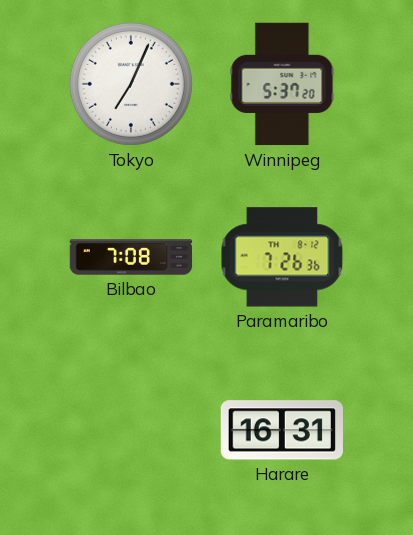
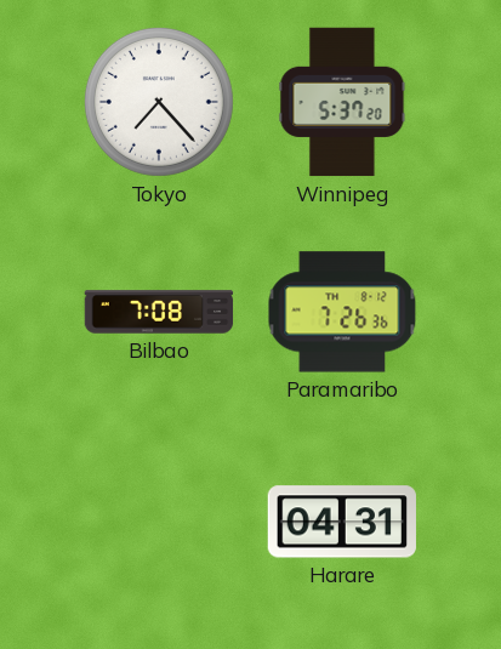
Tokyo: 7:04 -> 7:23 (159, 102)
Harare: 16:31 -> 04:31 (342, 522)
